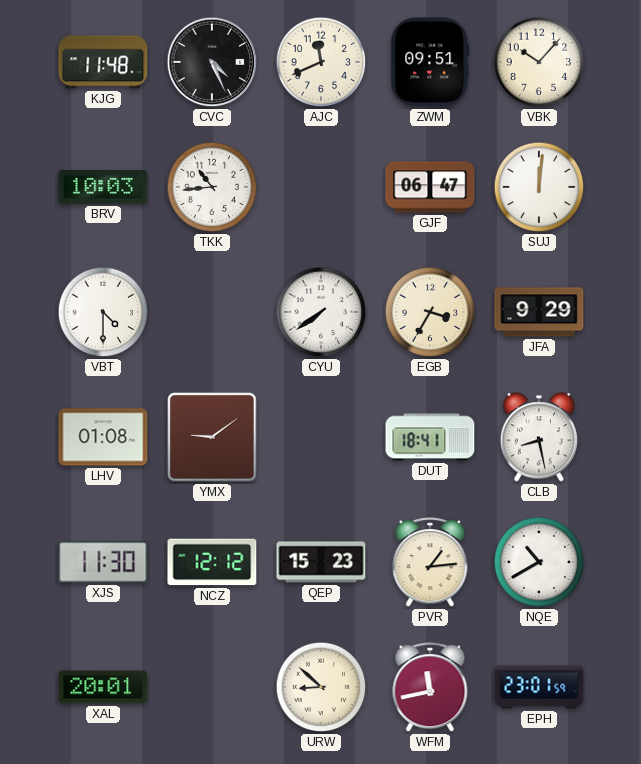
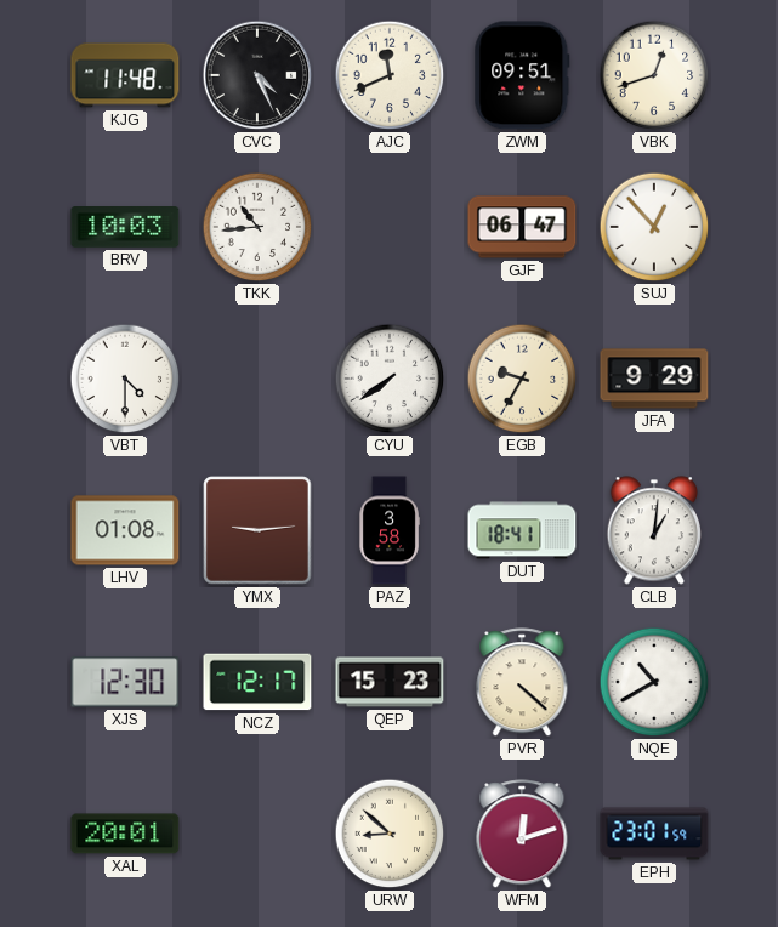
VBK: 10:07 -> 12:42 (654, 75)
SUJ: 12:01 -> 12:53 (654, 227)
EGB: 3:35 -> 9:35 (522, 379)
YMX: 9:09 -> 9:14 (257, 530)
PAZ: none -> 3:58 (390, 530)
CLB: 8:28 -> 1:01 (653, 530)
XJS: 11:30 -> 12:30 (125, 682)
NCZ: 12:12 -> 12:17 (257, 682)
PVR: 1:14 -> 4:22 (522, 683)
WFM: 11:43 -> 12:12 (522, 835)
